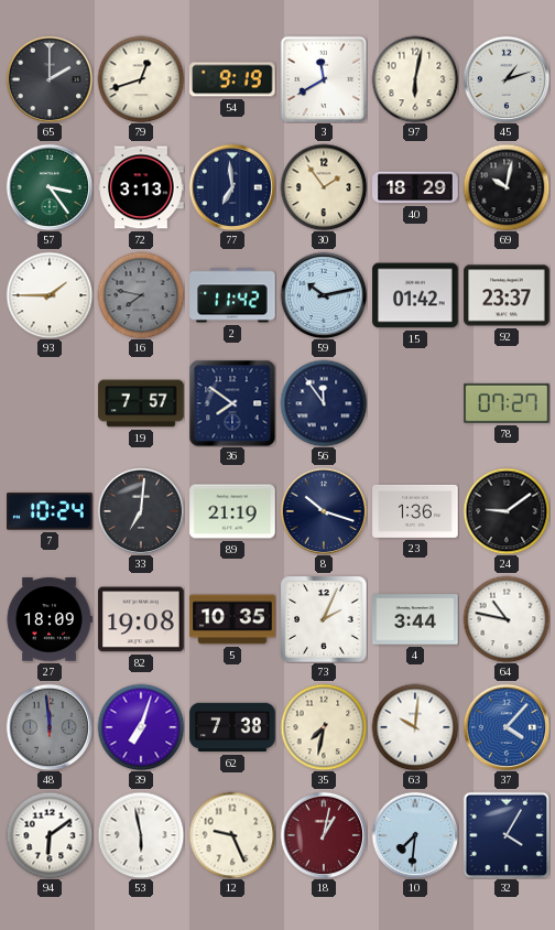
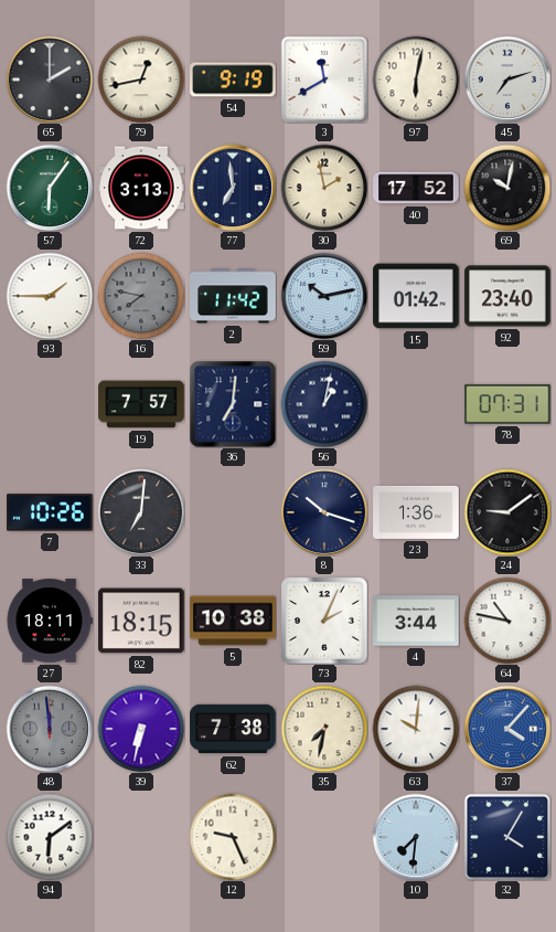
79: 12:42 -> 12:43 (141, 80)
45: 1:12 -> 7:12 (507, 80)
57: 3:24 -> 6:06 (50, 188)
30: 1:54 -> 1:58 (324, 188)
40: 18:29 -> 17:52 (416, 188)
92: 23:37 -> 23:40 (507, 296)
36: 7:51 -> 7:01 (233, 404)
56: 11:54 -> 1:02 (324, 404)
78: 07:27 -> 07:31 (507, 404)
7: 10:24 -> 10:26 (50, 512)
89: 21:19 -> none (232, 511)
27: 18:09 -> 18:11 (50, 621)
82: 19:08 -> 18:15 (141, 621)
5: 10:35 -> 10:38 (233, 621)
39: 7:03 -> 6:32 (141, 729)
53: 5:58 -> none (141, 835)
18: 1:02 -> none (324, 835)
